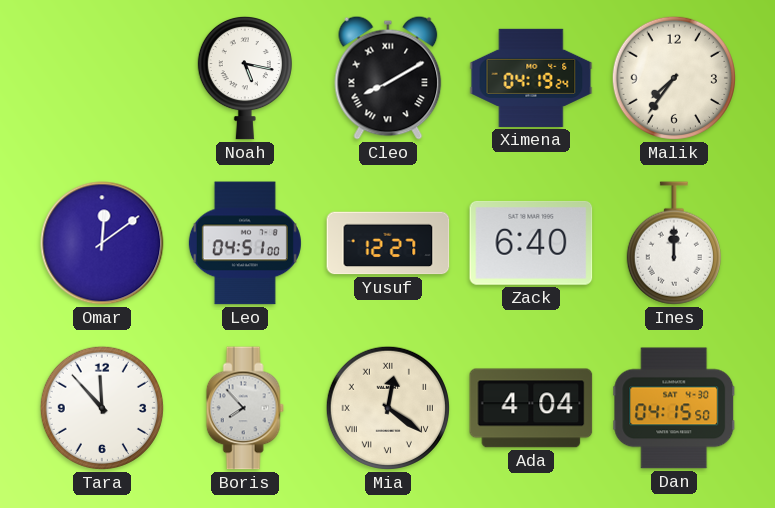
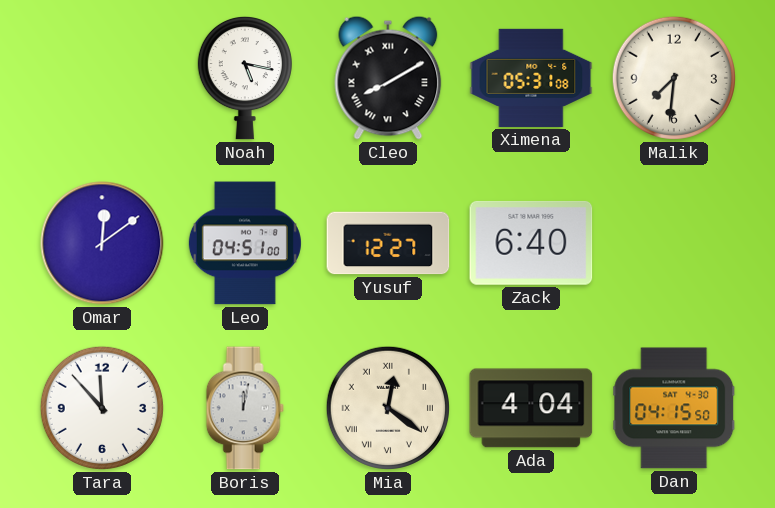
Ximena: 04:19 -> 05:31 (531, 78)
Malik: 7:36 -> 7:31 (674, 78)
Ines: 12:00 -> none (674, 243)
Boris: 7:53 -> 12:02 (245, 408)
